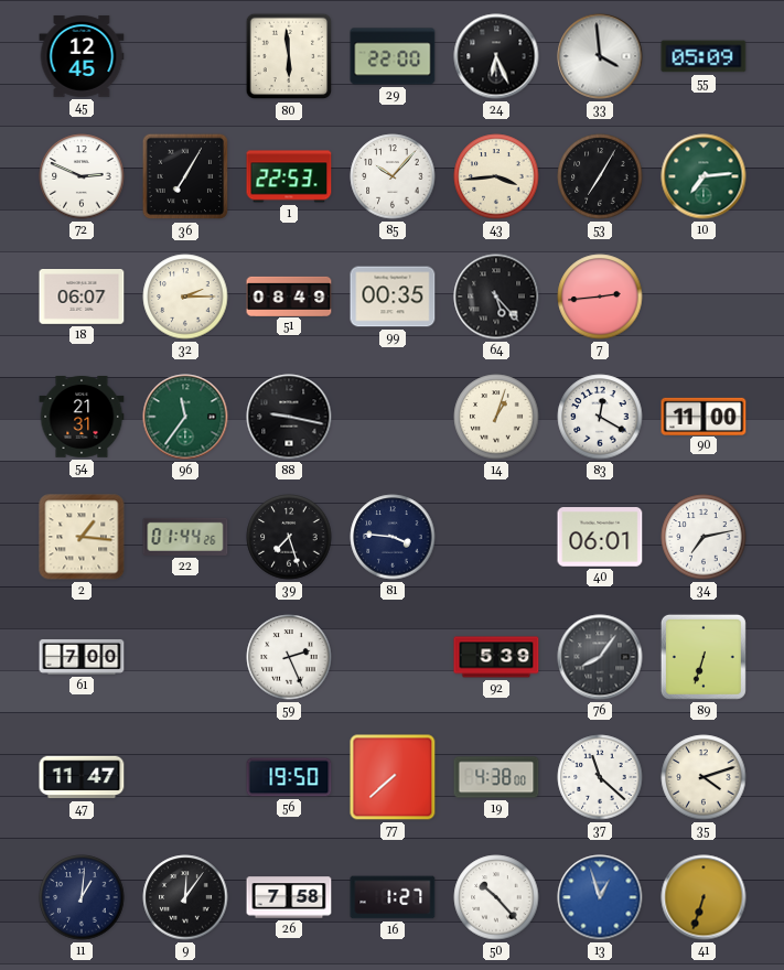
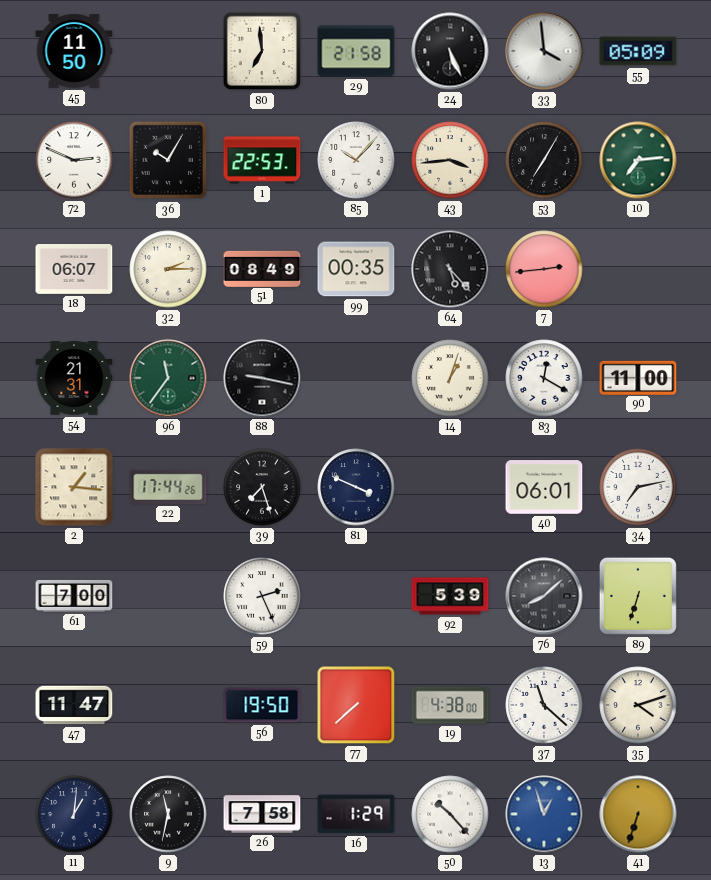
45: 12:45 -> 11:50 (74, 51)
80: 5:59 -> 6:59 (262, 51)
29: 22:00 -> 21:58 (356, 51)
24: 6:26 -> 5:26 (450, 51)
36: 7:05 -> 10:05 (168, 160)
22: 01:44 -> 17:44 (168, 487)
81: 3:46 -> 3:49 (356, 487)
76: 8:06 -> 8:08 (544, 596)
9: 12:06 -> 11:32 (168, 814)
16: 1:27 -> 1:29 (356, 814)
